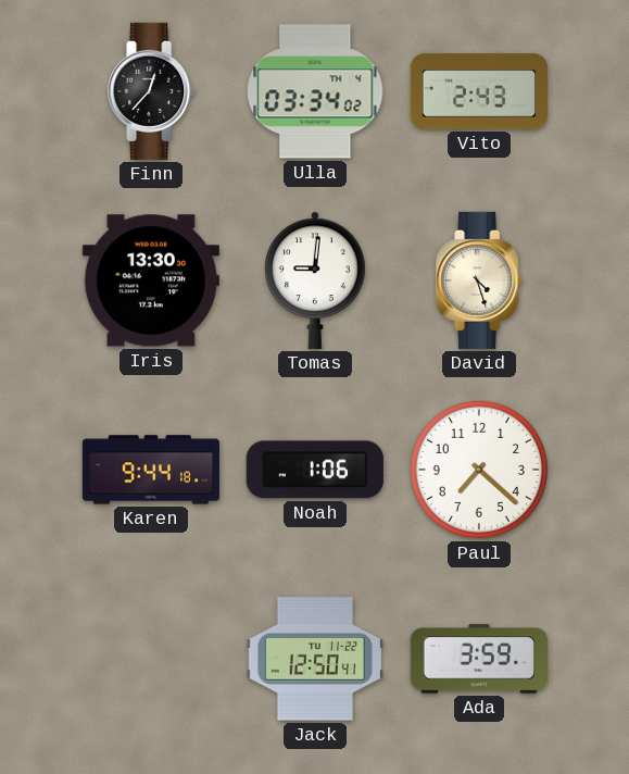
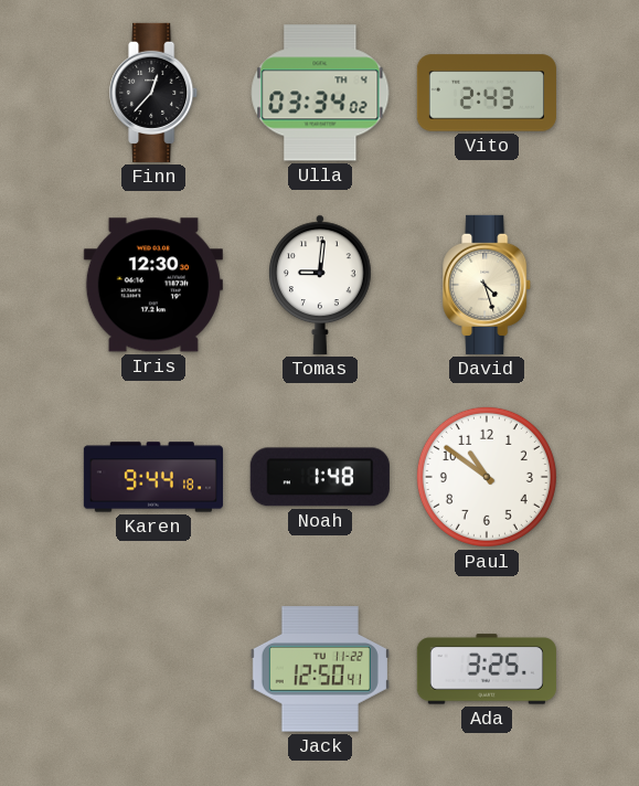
Iris: 13:30 -> 12:30 (153, 285)
Noah: 1:06 -> 1:48 (320, 477)
Paul: 7:22 -> 10:51 (487, 477)
Ada: 3:59 -> 3:25 (487, 669)
